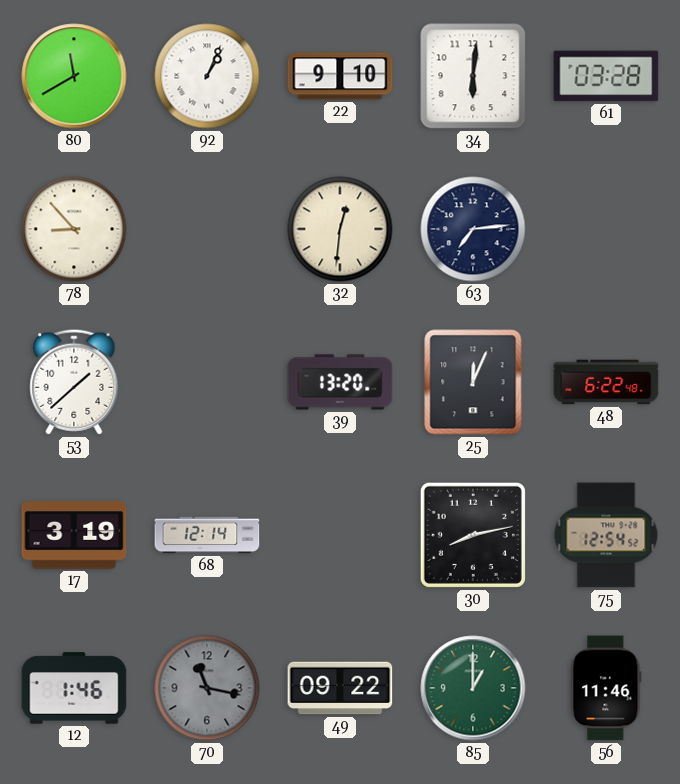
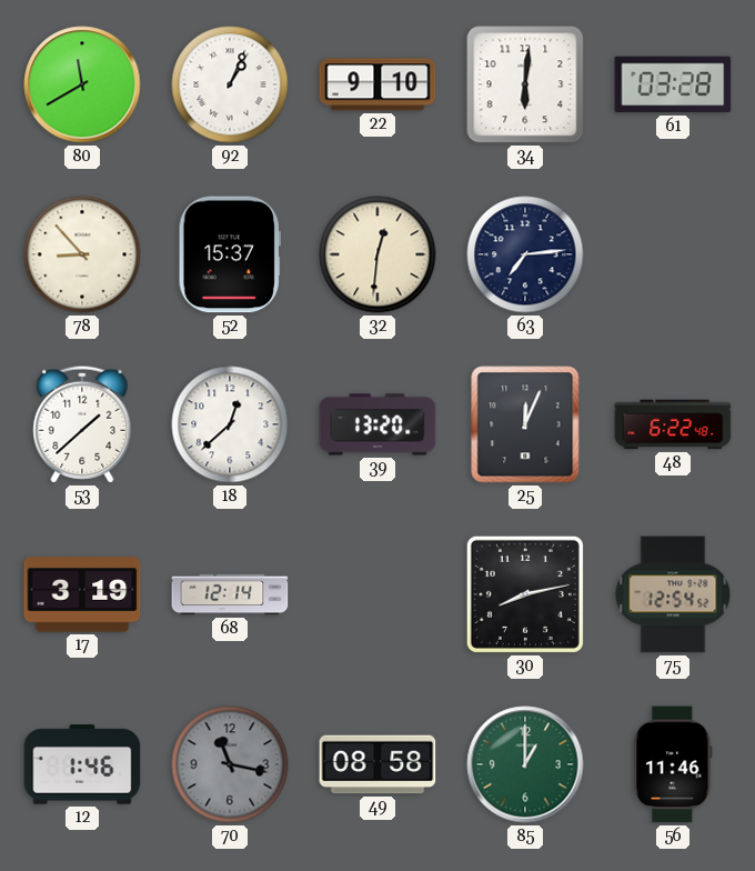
52: none -> 15:37 (230, 254)
18: none -> 12:38 (230, 424)
49: 09:22 -> 08:58 (377, 764)
